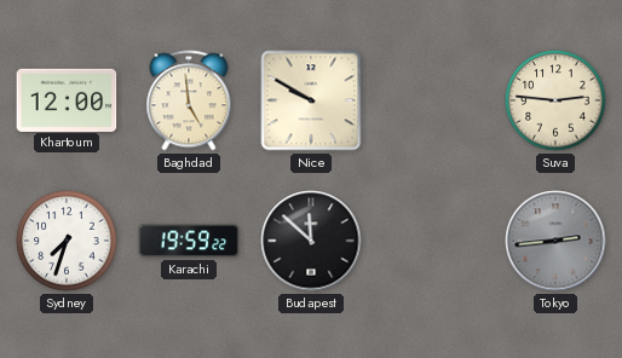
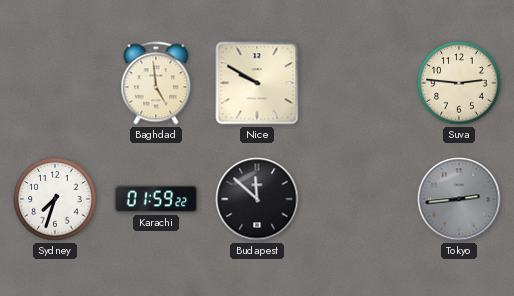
Khartoum: 12:00 -> none (67, 99)
Karachi: 19:59 -> 01:59 (156, 199)
